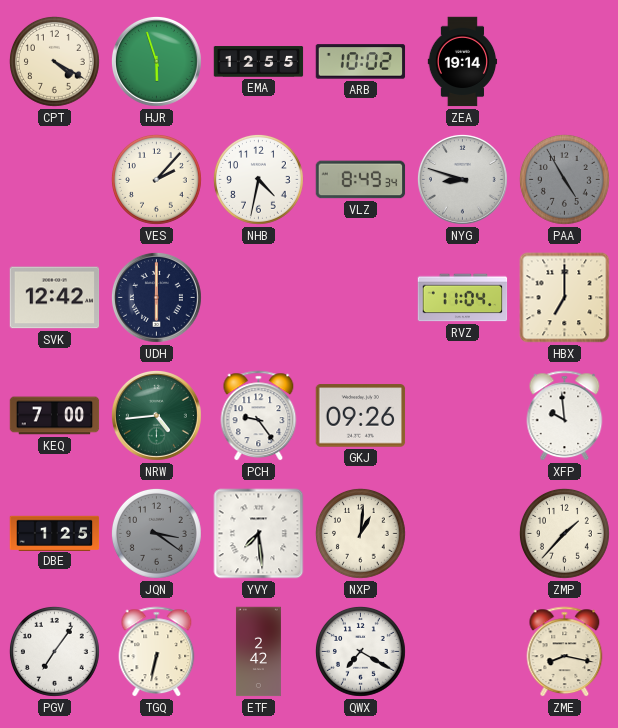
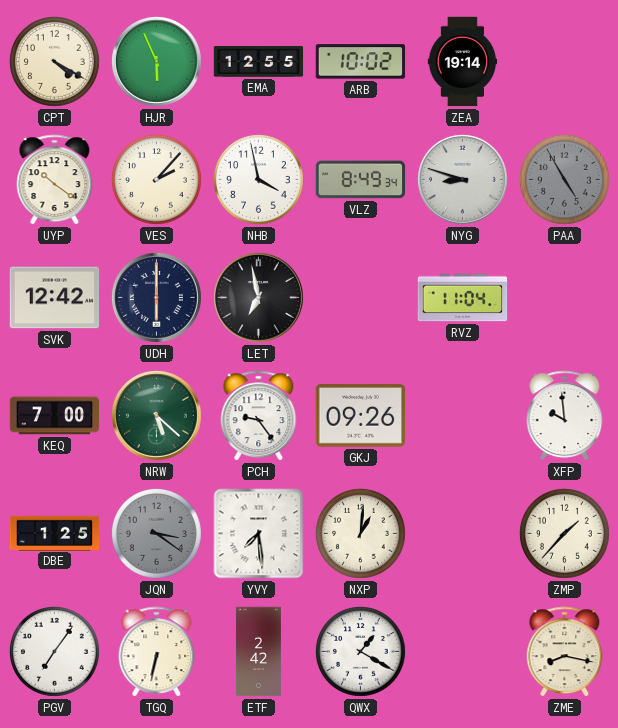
HJR: 5:57 -> 5:56 (156, 61)
UYP: none -> 10:21 (55, 180)
NHB: 4:32 -> 3:58 (259, 180)
LET: none -> 6:58 (258, 297)
HBX: 7:00 -> none (565, 298)
NRW: 4:44 -> 5:22 (156, 415)
QWX: 7:20 -> 1:20 (361, 652)
